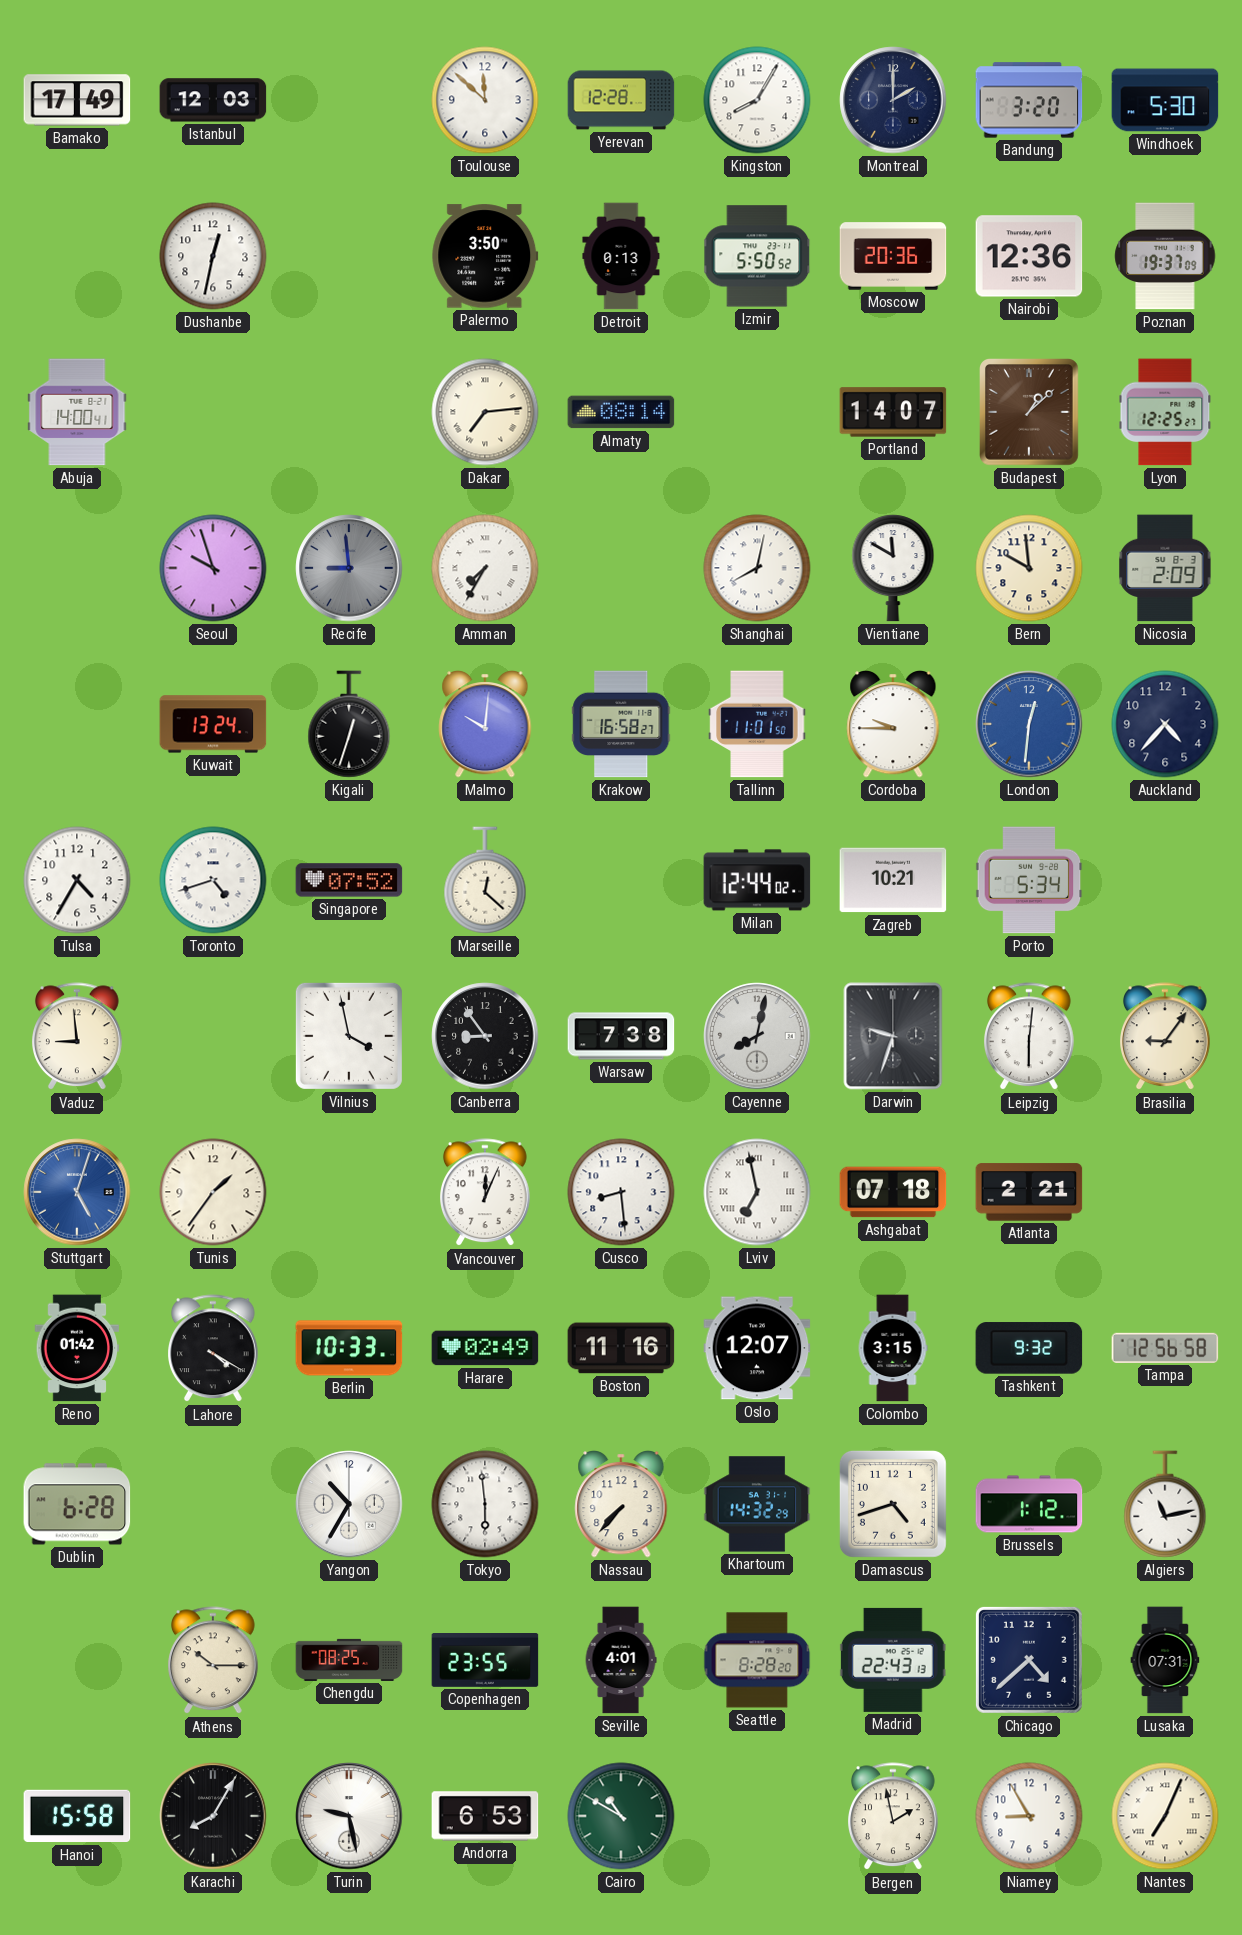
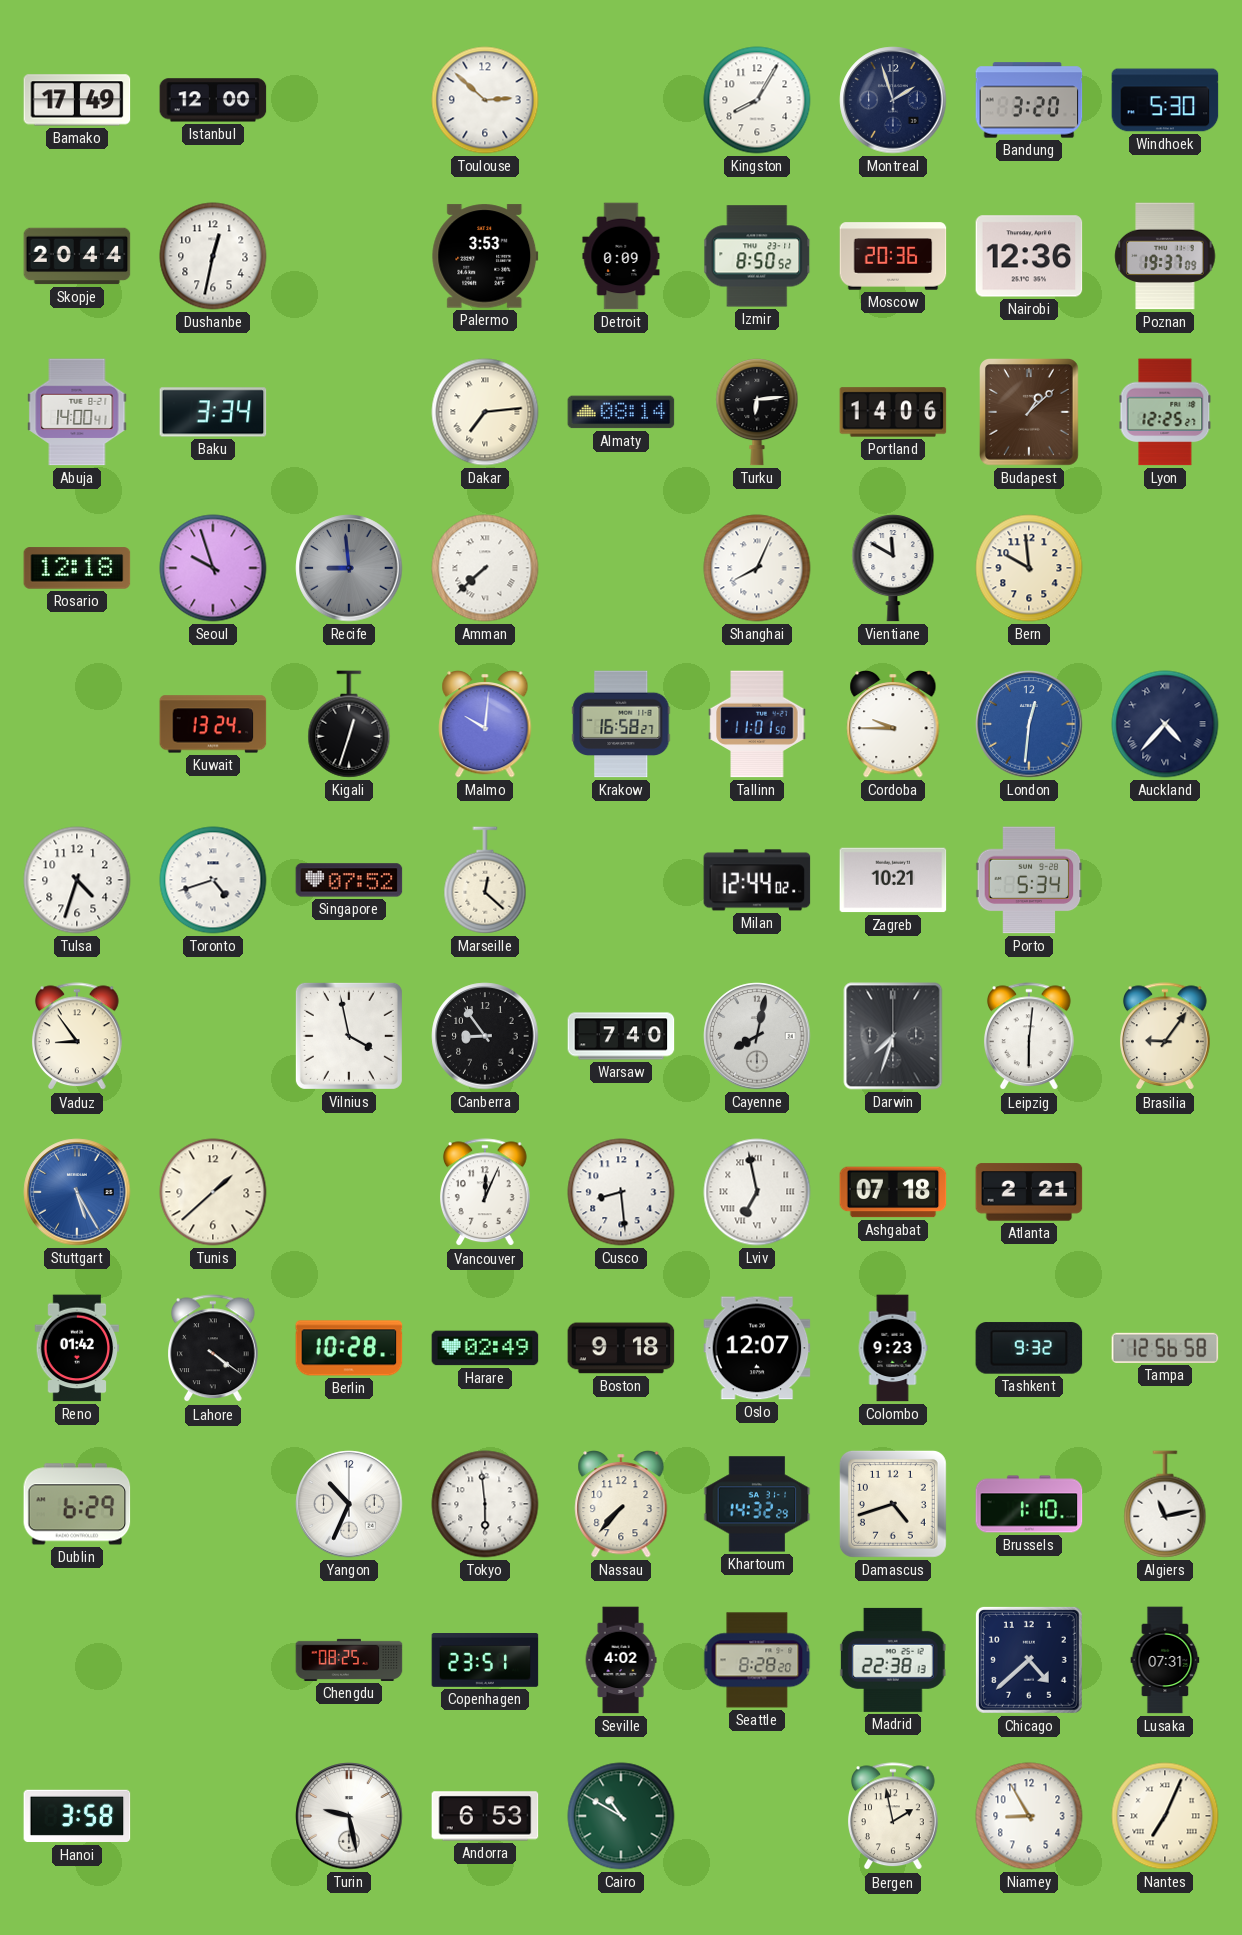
Istanbul: 12:03 -> 12:00 (213, 100)
Toulouse: 11:52 -> 2:52 (485, 100)
Yerevan: 12:28 -> none (621, 100)
Montreal: 2:00 -> 1:57 (893, 100)
Skopje: none -> 20:44 (77, 256)
Palermo: 3:50 -> 3:53 (485, 256)
Detroit: 0:13 -> 0:09 (621, 256)
Izmir: 5:50 -> 8:50 (758, 256)
Baku: none -> 3:34 (213, 412)
Turku: none -> 6:14 (757, 412)
Portland: 14:07 -> 14:06 (893, 412)
Rosario: none -> 12:18 (77, 568)
Amman: 7:35 -> 7:38 (485, 568)
Shanghai: 8:02 -> 8:04 (757, 568)
Nicosia: 2:09 -> none (1165, 568)
Auckland numerals: Arabic -> Roman (1165, 724)
Tulsa: 4:35 -> 4:33 (77, 880)
Vaduz: 8:59 -> 8:54 (78, 1037)
Warsaw: 7:38 -> 7:40 (621, 1036)
Darwin: 9:33 -> 7:33 (893, 1036)
Stuttgart: 5:03 -> 5:25 (77, 1192)
Tunis: 1:36 -> 1:38 (213, 1192)
Lahore: 4:20 -> 4:21 (214, 1349)
Berlin: 10:33 -> 10:28 (349, 1348)
Boston: 11:16 -> 9:18 (621, 1348)
Colombo: 3:15 -> 9:23 (893, 1348)
Dublin: 6:28 -> 6:29 (77, 1504)
Yangon: 10:35 -> 10:34 (349, 1504)
Brussels: 1:12 -> 1:10 (1029, 1504)
Athens: 10:15 -> none (214, 1661)
Copenhagen: 23:55 -> 23:51 (485, 1661)
Seville: 4:01 -> 4:02 (621, 1660)
Madrid: 22:43 -> 22:38 (893, 1660)
Hanoi: 15:58 -> 3:58 (77, 1816)
Karachi: 8:05 -> none (213, 1816)
